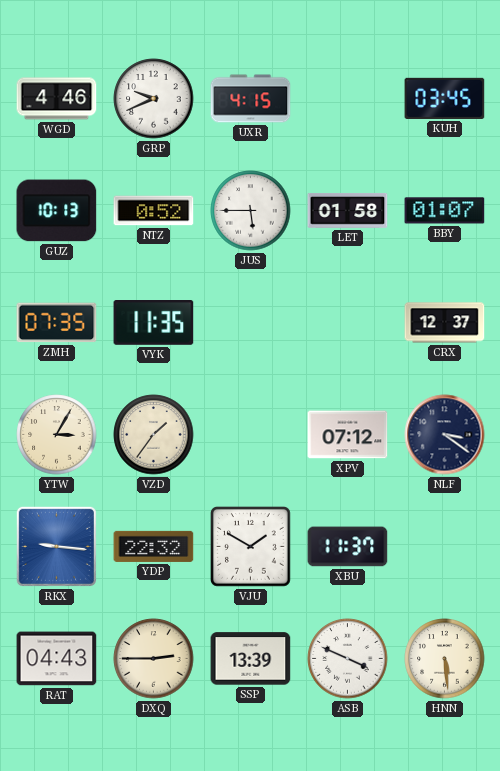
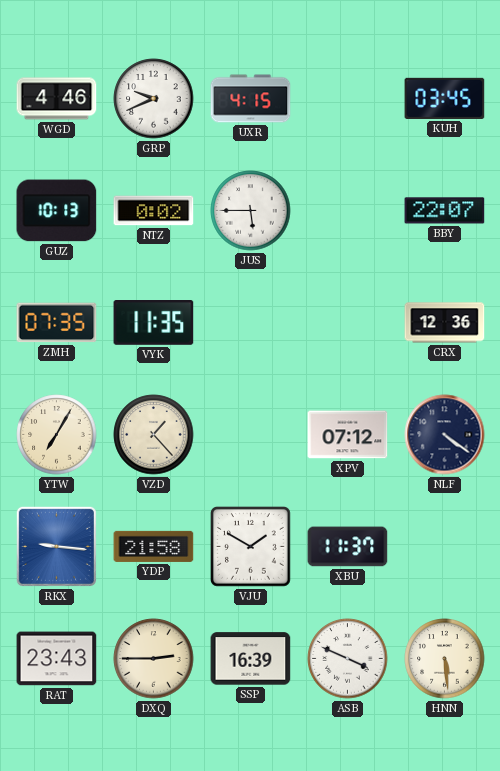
NTZ: 0:52 -> 0:02 (154, 211)
LET: 01:58 -> none (348, 210)
BBY: 01:07 -> 22:07 (445, 211)
CRX: 12:37 -> 12:36 (445, 323)
YTW: 3:05 -> 7:05 (57, 435)
VZD: 1:36 -> 1:23 (154, 435)
NLF: 3:21 -> 4:21 (445, 435)
YDP: 22:32 -> 21:58 (154, 546)
RAT: 04:43 -> 23:43 (57, 659)
SSP: 13:39 -> 16:39 (251, 659)
